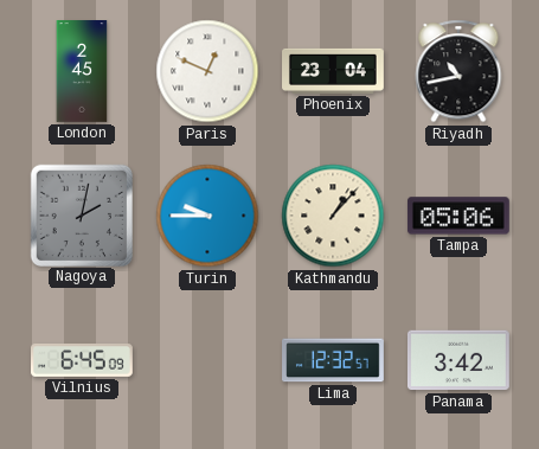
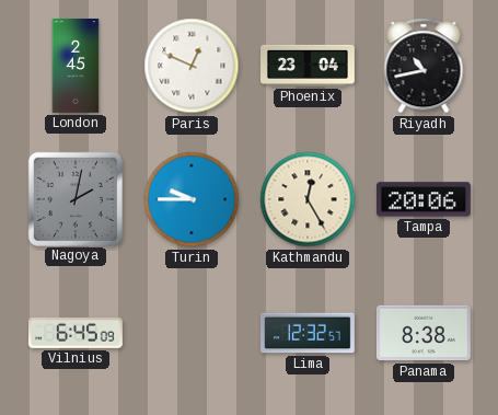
Kathmandu: 1:07 -> 12:25 (308, 199)
Tampa: 05:06 -> 20:06 (424, 199)
Panama: 3:42 -> 8:38 (424, 333)
